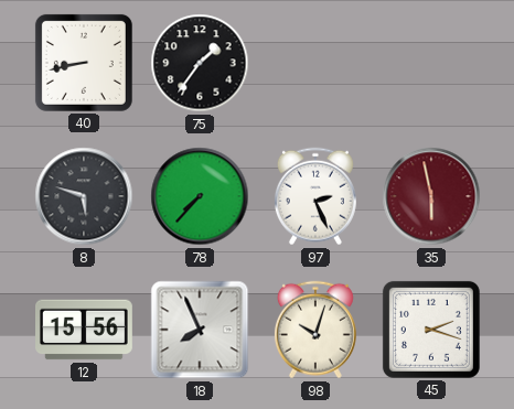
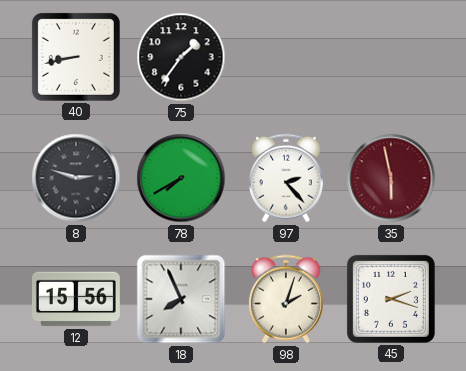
8: 5:48 -> 2:48 (76, 178)
78: 7:37 -> 7:40 (181, 178)
97: 2:26 -> 2:23 (286, 178)
98: 10:03 -> 2:03 (286, 299)
